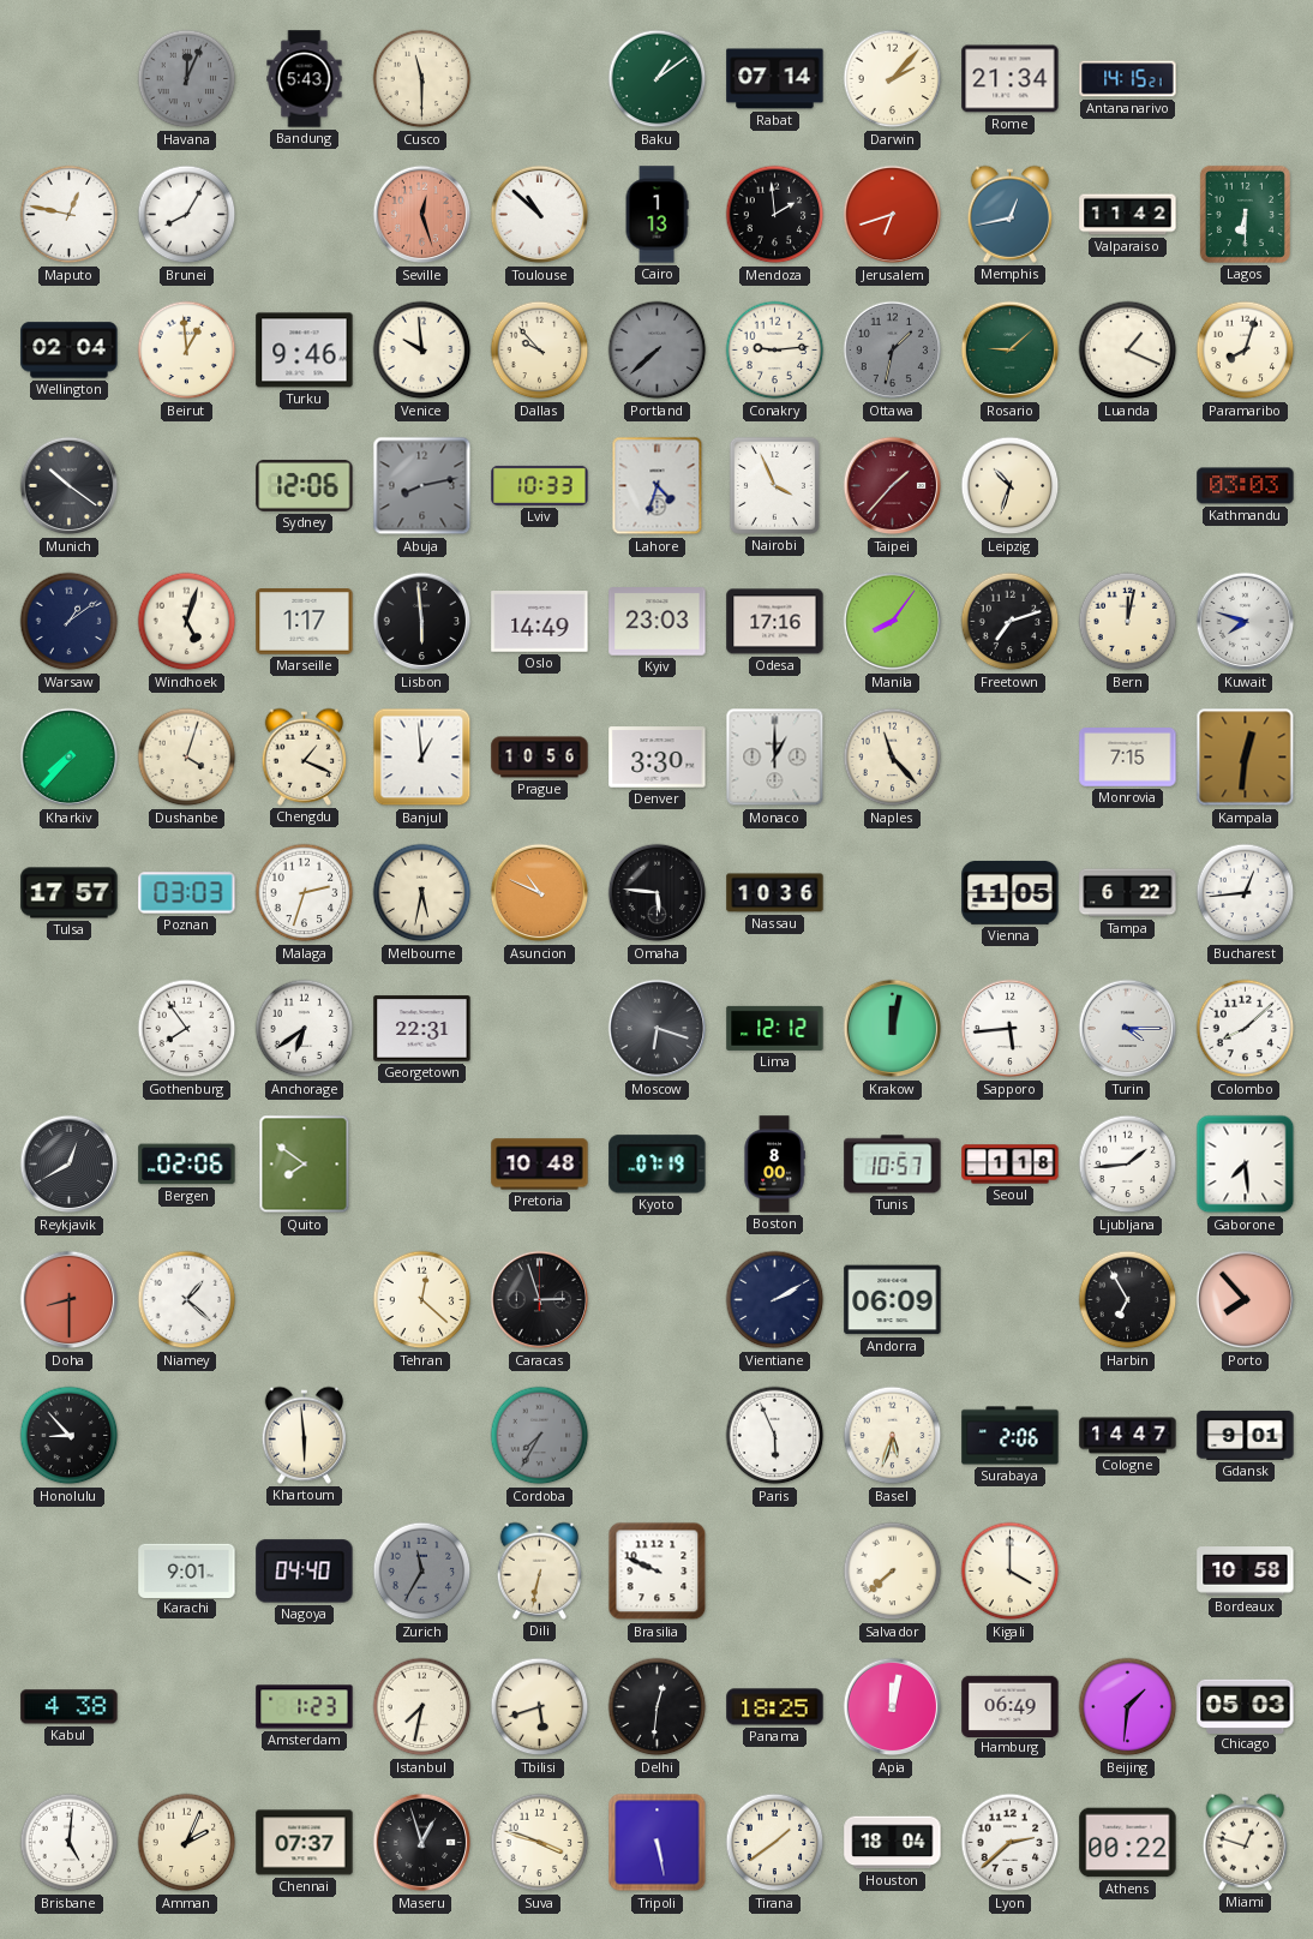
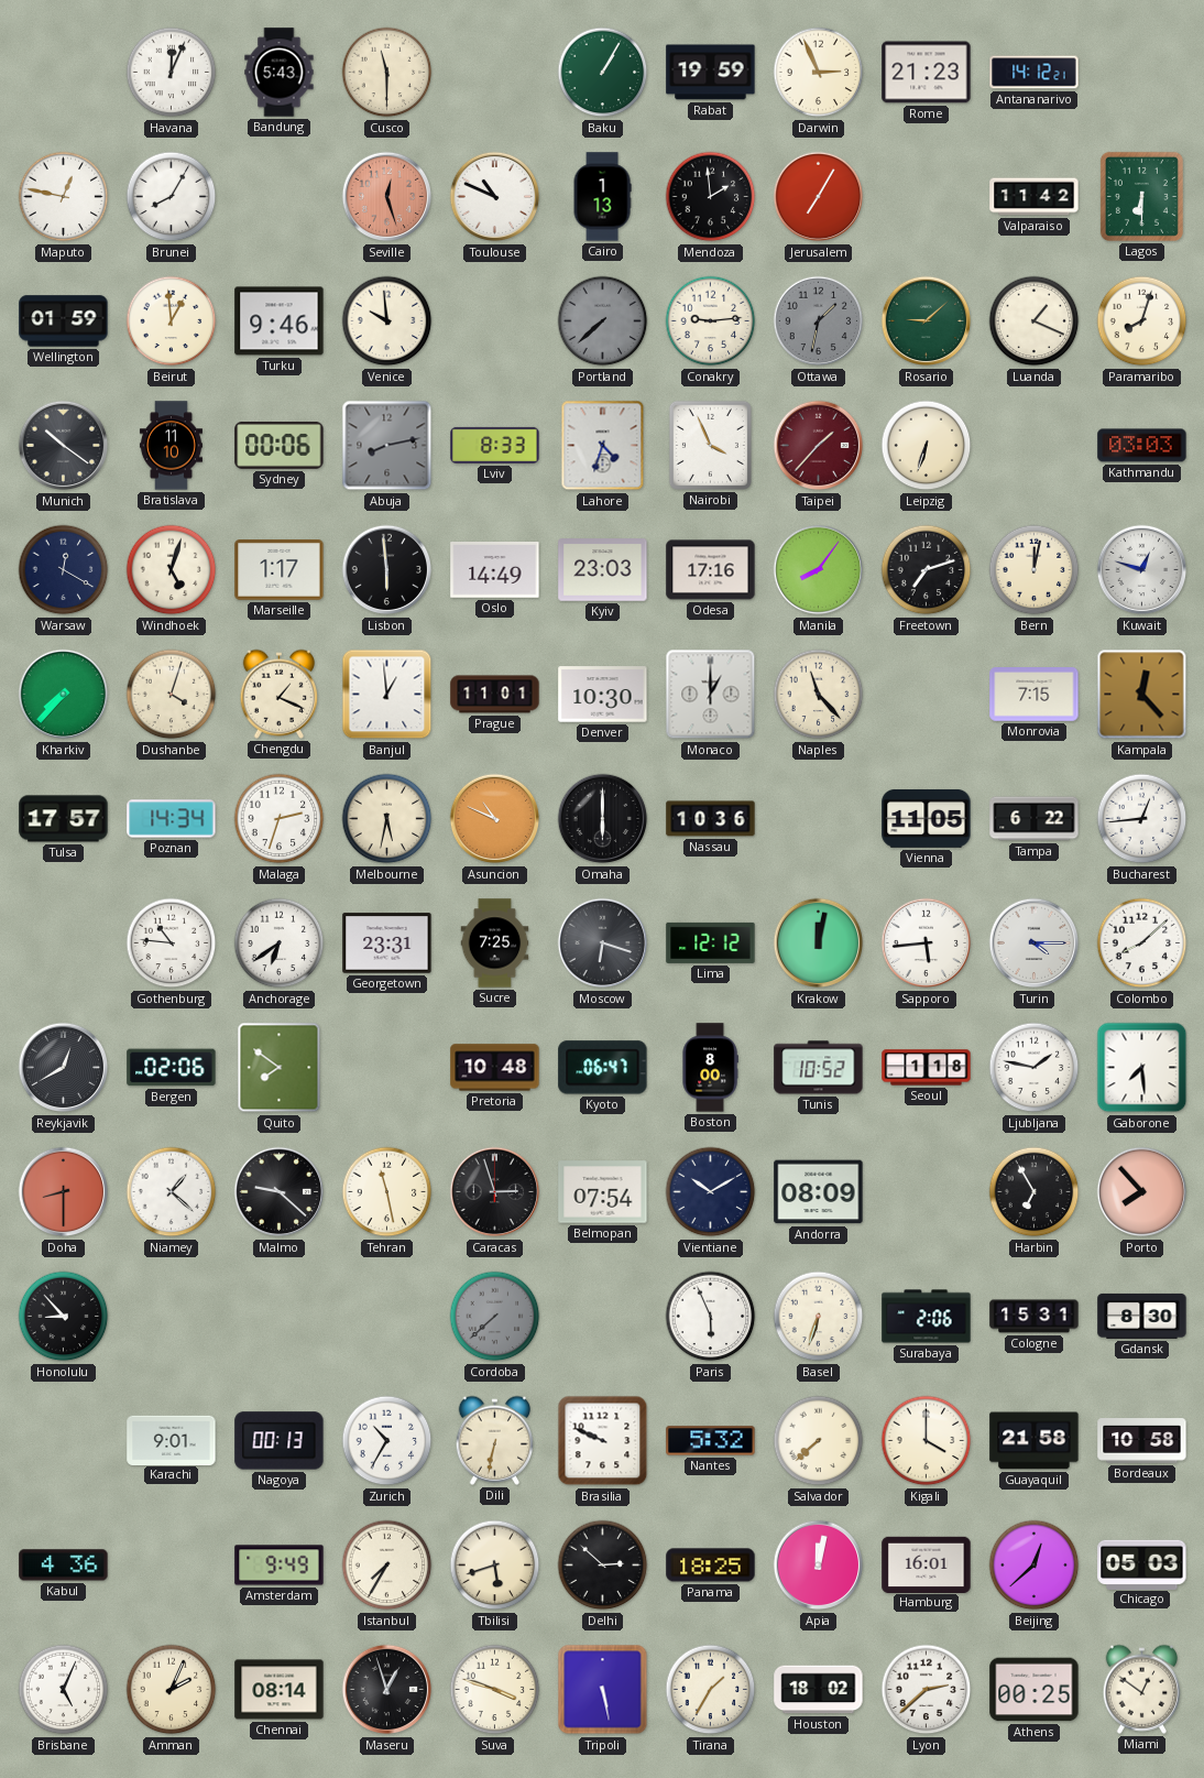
Havana dial: grey -> white (172, 73)
Baku: 1:09 -> 1:05 (603, 73)
Rabat: 07:14 -> 19:59 (711, 73)
Darwin: 2:07 -> 2:56 (819, 73)
Rome: 21:34 -> 21:23 (927, 73)
Antananarivo: 14:15 -> 14:12 (1035, 73)
Toulouse: 10:52 -> 10:49 (495, 197)
Jerusalem: 6:42 -> 7:05 (819, 197)
Memphis: 12:43 -> none (1011, 214)
Wellington: 02:04 -> 01:59 (64, 321)
Dallas: 9:53 -> none (540, 351)
Bratislava: none -> 11:10 (171, 446)
Sydney: 12:06 -> 00:06 (280, 446)
Lviv: 10:33 -> 8:33 (495, 445)
Leipzig: 10:33 -> 6:33 (927, 446)
Warsaw: 1:09 -> 12:20 (64, 570)
Kuwait: 7:48 -> 12:48 (1142, 570)
Prague: 10:56 -> 11:01 (495, 695)
Denver: 3:30 -> 10:30 (603, 695)
Kampala: 12:31 -> 12:23 (1142, 695)
Poznan: 03:03 -> 14:34 (172, 819)
Omaha: 5:46 -> 6:00 (603, 819)
Gothenburg: 7:54 -> 10:46 (172, 943)
Georgetown: 22:31 -> 23:31 (387, 943)
Sucre: none -> 7:25 (495, 943)
Kyoto: 07:19 -> 06:47 (603, 1068)
Tunis: 10:57 -> 10:52 (819, 1068)
Ljubljana: 1:44 -> 1:47 (1035, 1068)
Malmo: none -> 9:22 (280, 1192)
Tehran: 12:22 -> 11:28 (387, 1192)
Belmopan: none -> 07:54 (603, 1192)
Vientiane: 2:10 -> 10:10 (711, 1192)
Andorra: 06:09 -> 08:09 (819, 1192)
Khartoum: 5:59 -> none (305, 1435)
Cordoba: 7:35 -> 7:38 (495, 1317)
Basel: 5:33 -> 6:33 (819, 1317)
Cologne: 14:47 -> 15:31 (1035, 1317)
Gdansk: 9:01 -> 8:30 (1142, 1316)
Nagoya: 04:40 -> 00:13 (280, 1441)
Zurich: 11:35 -> 10:35 (387, 1441)
Zurich dial: grey -> white (387, 1441)
Nantes: none -> 5:32 (711, 1441)
Guayaquil: none -> 21:58 (1035, 1441)
Kabul: 4:38 -> 4:36 (64, 1566)
Amsterdam: 1:23 -> 9:49 (280, 1566)
Istanbul: 7:32 -> 7:35 (387, 1566)
Delhi: 12:31 -> 2:52 (603, 1566)
Hamburg: 06:49 -> 16:01 (927, 1564)
Beijing: 1:31 -> 12:38 (1035, 1566)
Brisbane: 5:01 -> 5:04 (64, 1690)
Chennai: 07:37 -> 08:14 (280, 1690)
Tirana: 1:39 -> 1:35 (711, 1690)
Houston: 18:04 -> 18:02 (819, 1690)
Athens: 00:22 -> 00:25 (1035, 1690)
Miami: 12:48 -> 12:51 (1142, 1689)
